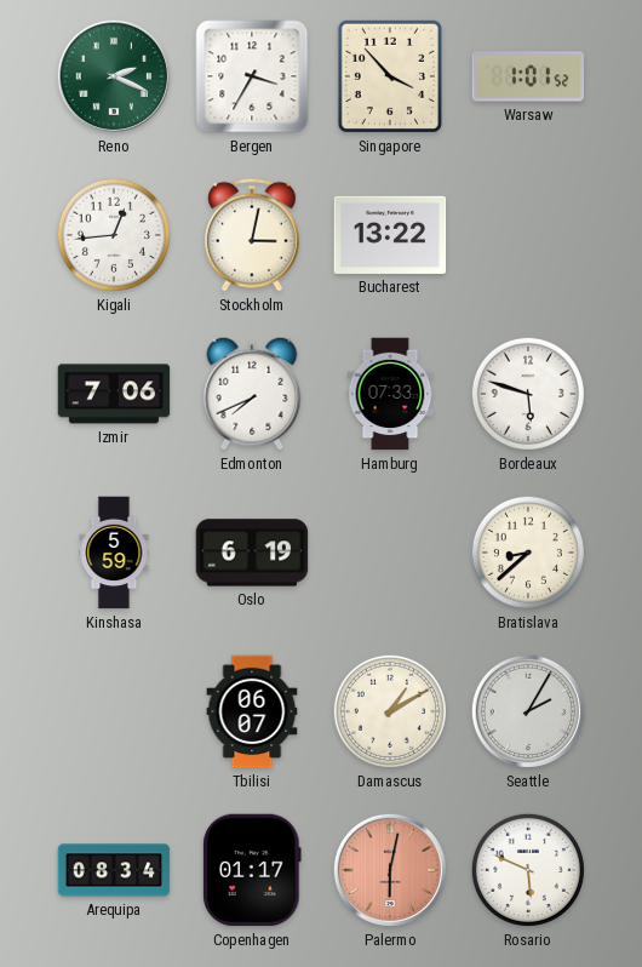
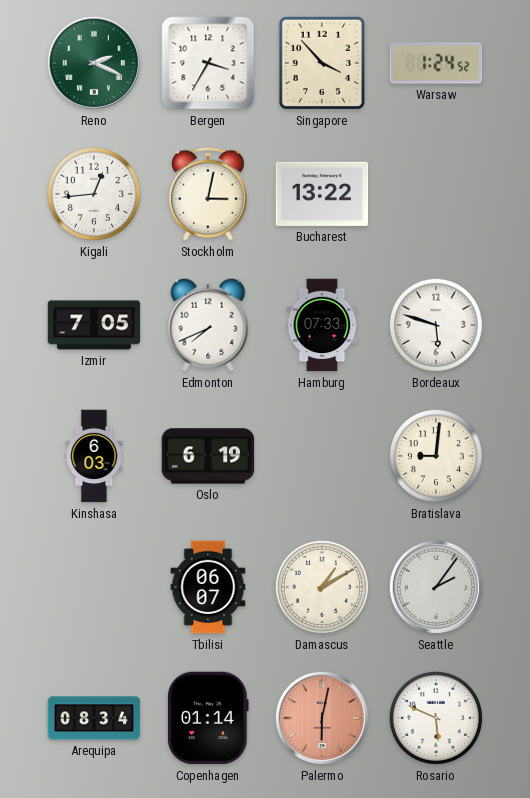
Warsaw: 1:01 -> 1:24 (436, 63)
Izmir: 7:06 -> 7:05 (94, 325)
Kinshasa: 5:59 -> 6:03 (94, 456)
Bratislava: 8:38 -> 9:01 (436, 456)
Seattle: 2:05 -> 2:06 (436, 587)
Copenhagen: 01:17 -> 01:14 (208, 718)
